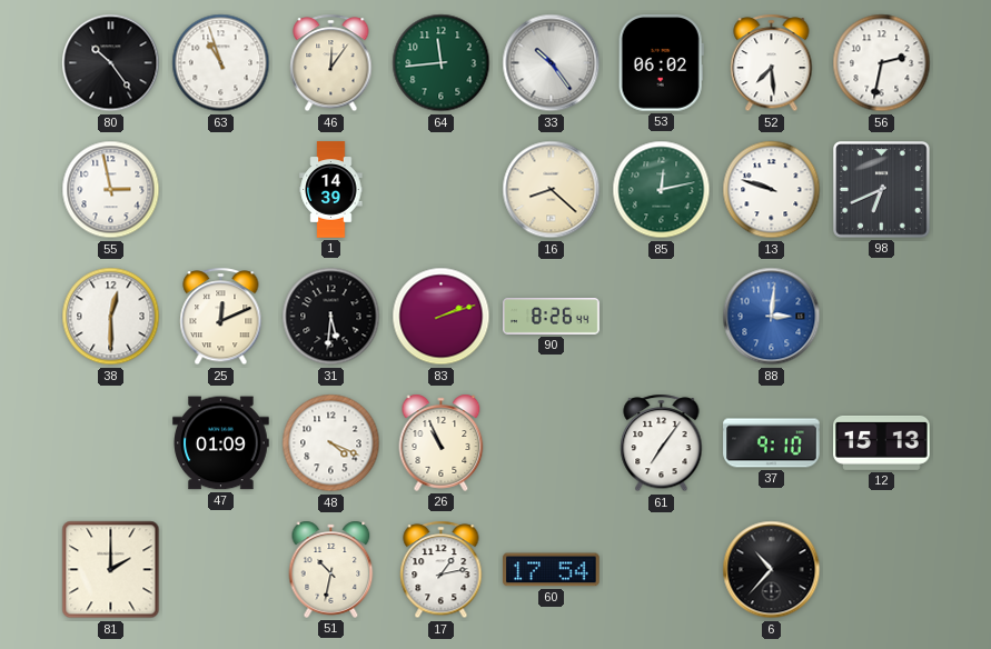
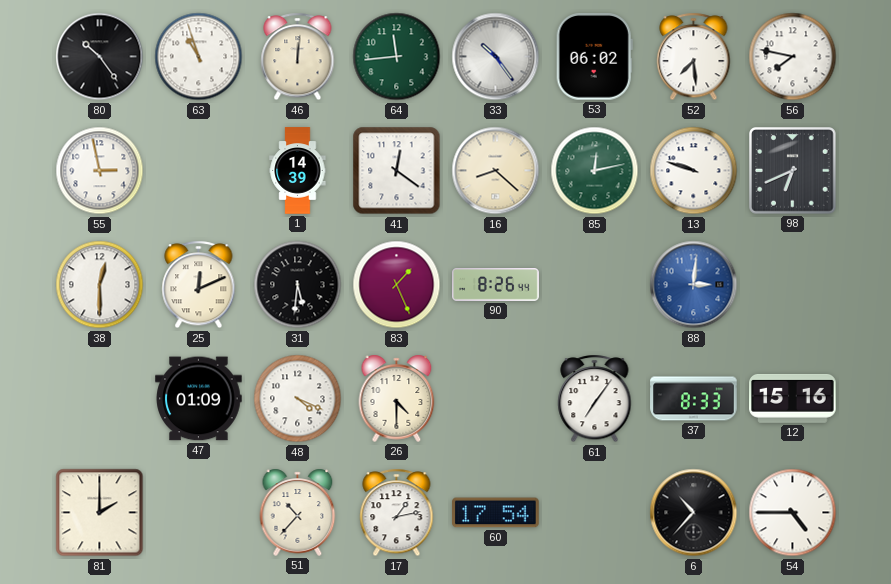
46: 12:06 -> 12:01 (298, 57)
56: 2:32 -> 7:47 (793, 57)
41: none -> 12:21 (397, 171)
83: 2:12 -> 1:26 (397, 285)
26: 10:56 -> 4:30 (397, 398)
37: 9:10 -> 8:33 (694, 399)
12: 15:13 -> 15:16 (793, 398)
51: 10:32 -> 10:37 (298, 512)
54: none -> 4:45 (793, 513)
